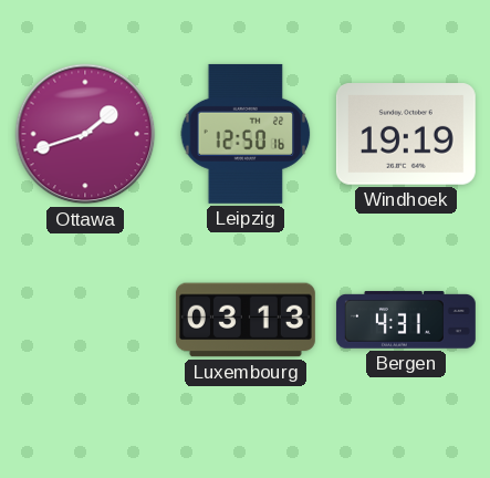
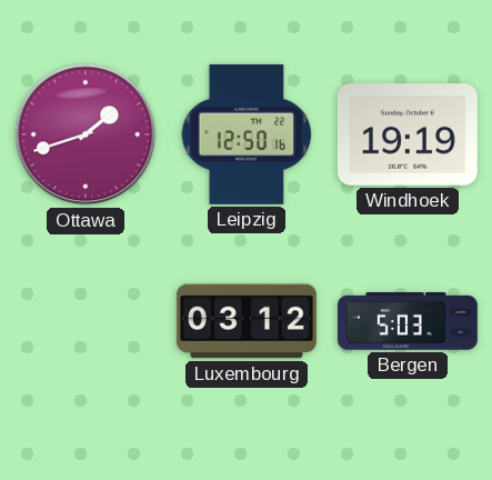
Luxembourg: 03:13 -> 03:12 (247, 321)
Bergen: 4:31 -> 5:03 (408, 321)
